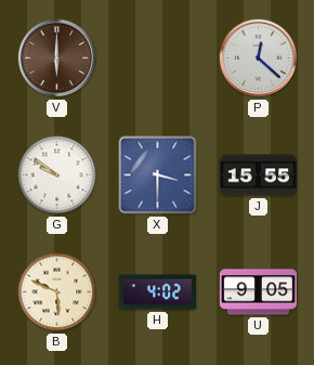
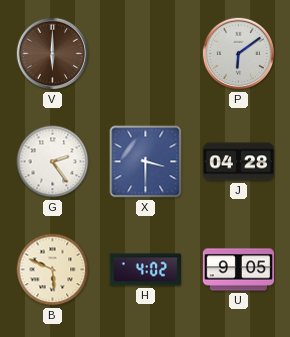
P: 12:22 -> 6:09 (239, 54)
G: 9:51 -> 2:24 (53, 162)
J: 15:55 -> 04:28 (239, 162)
